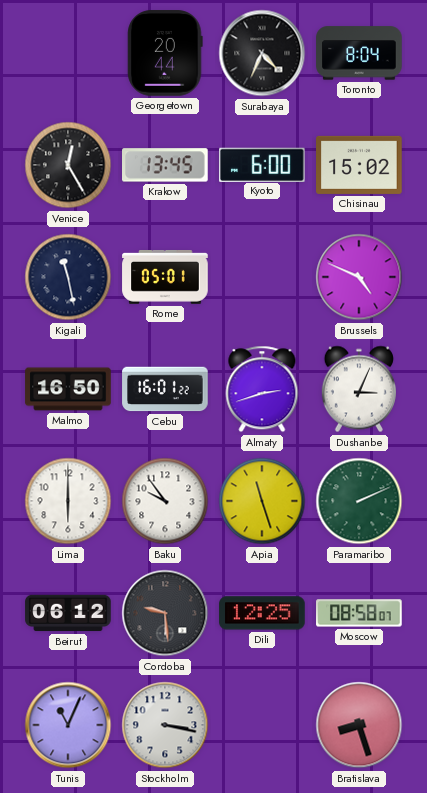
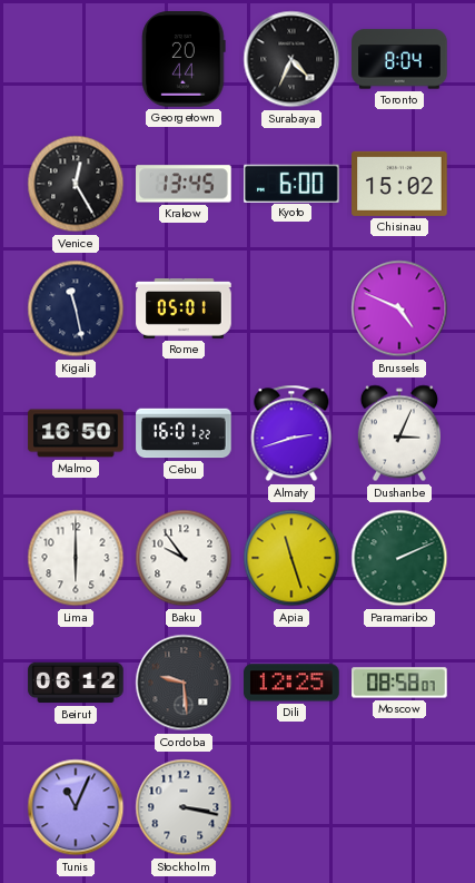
Bratislava: 8:27 -> none (359, 725)
